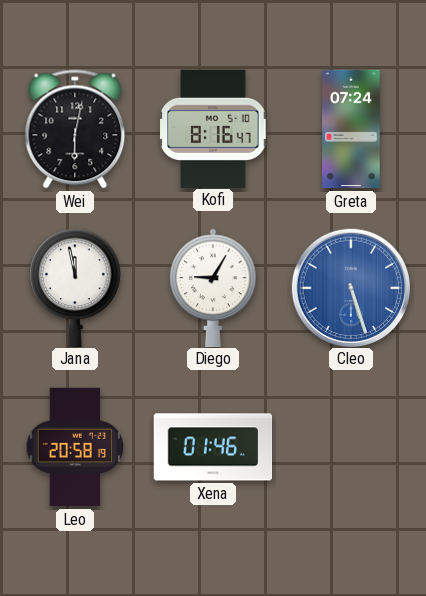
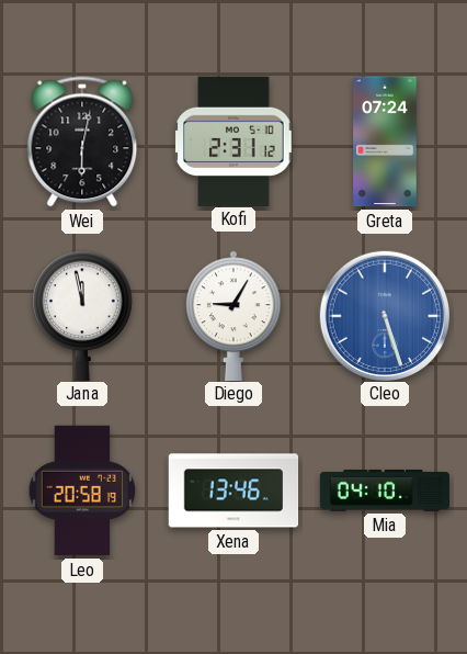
Kofi: 8:16 -> 2:31 (233, 140)
Xena: 01:46 -> 13:46 (233, 490)
Mia: none -> 04:10 (385, 490)
